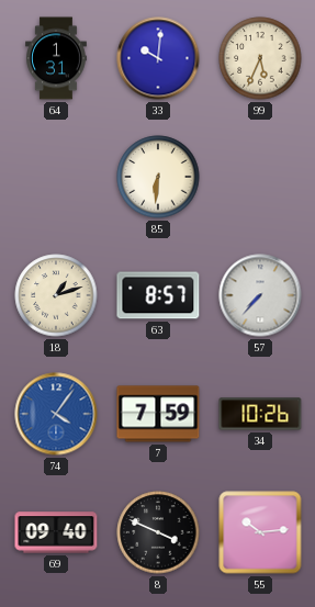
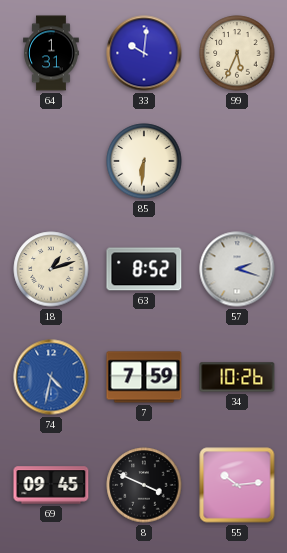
63: 8:57 -> 8:52 (144, 269)
57: 7:37 -> 2:18 (237, 269)
74: 4:06 -> 4:32 (51, 377)
69: 09:40 -> 09:45 (51, 485)
